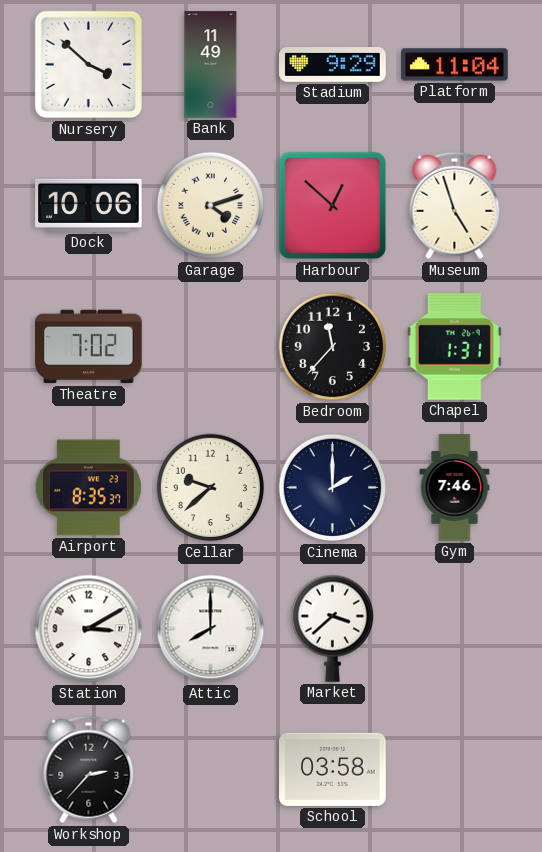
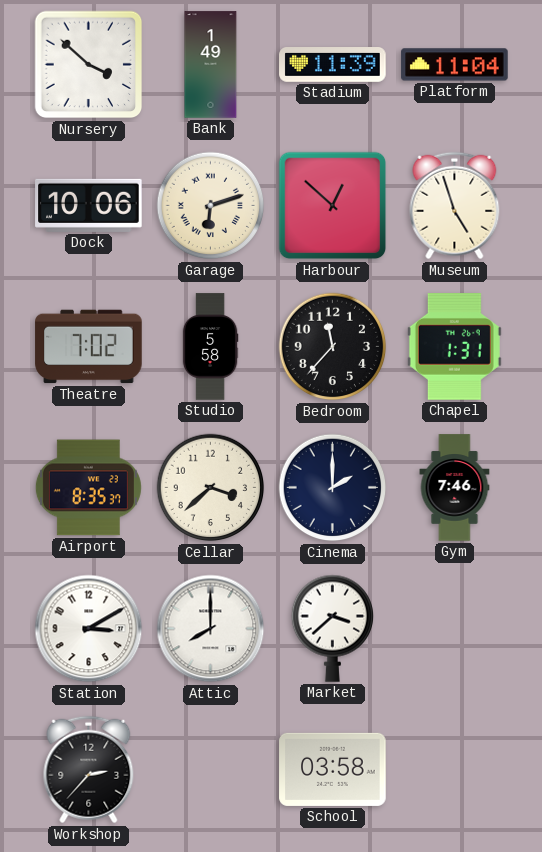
Bank: 11:49 -> 1:49 (211, 65)
Stadium: 9:29 -> 11:39 (333, 65)
Garage: 4:12 -> 6:12 (211, 206)
Studio: none -> 5:58 (210, 347)
Cellar: 9:38 -> 3:38 (211, 488)
